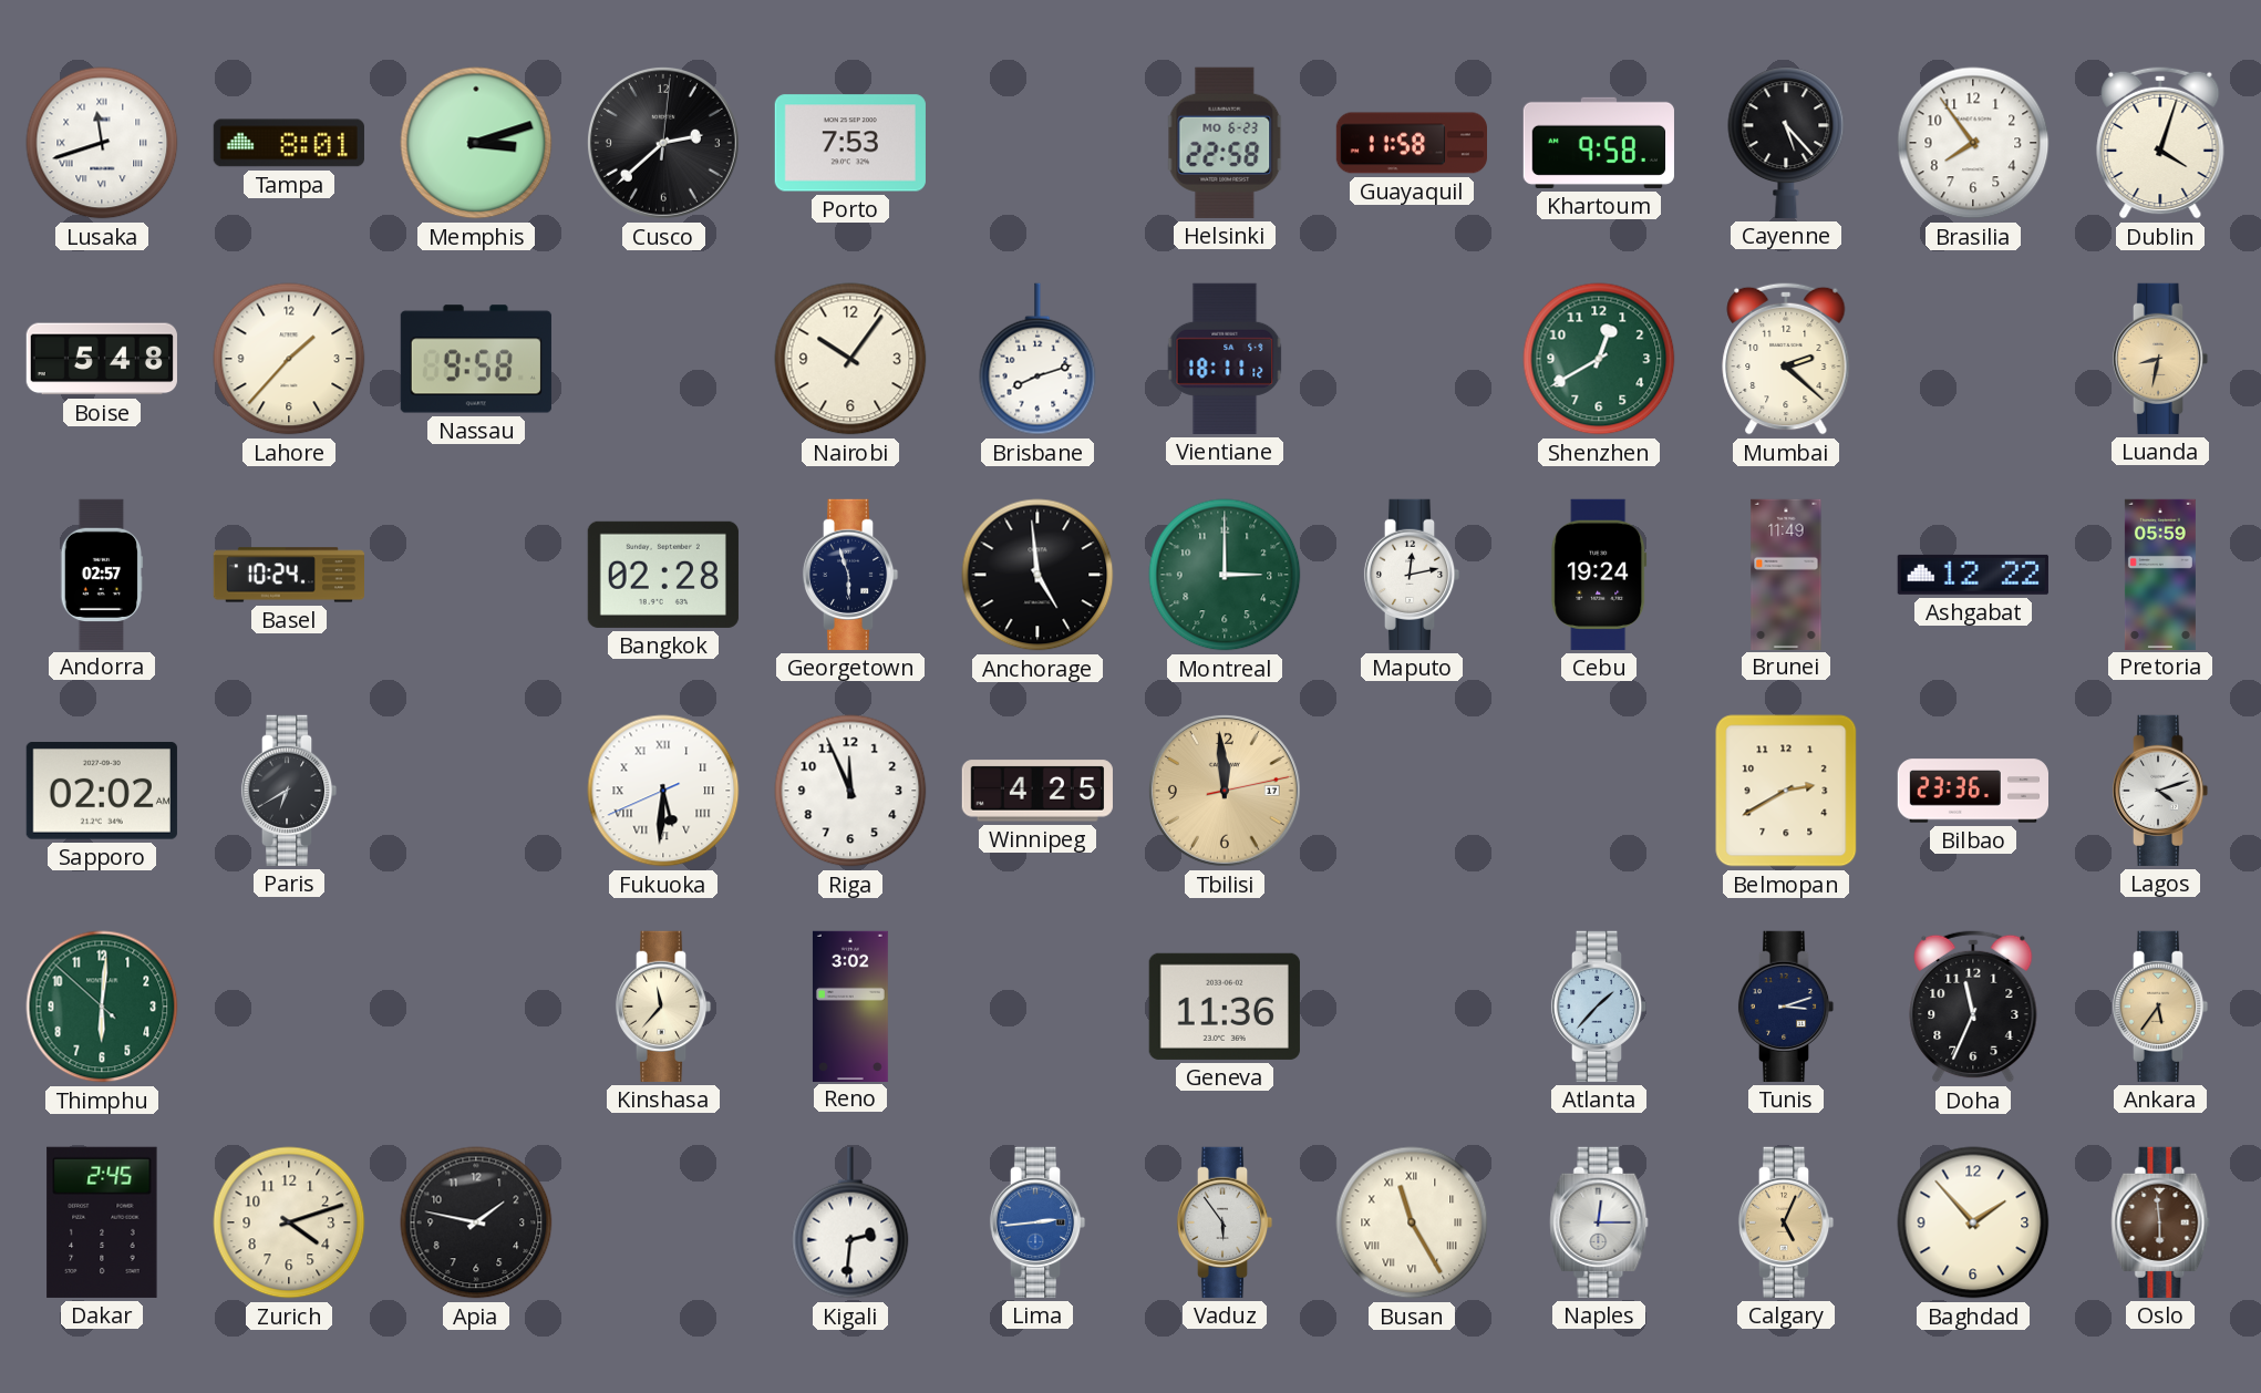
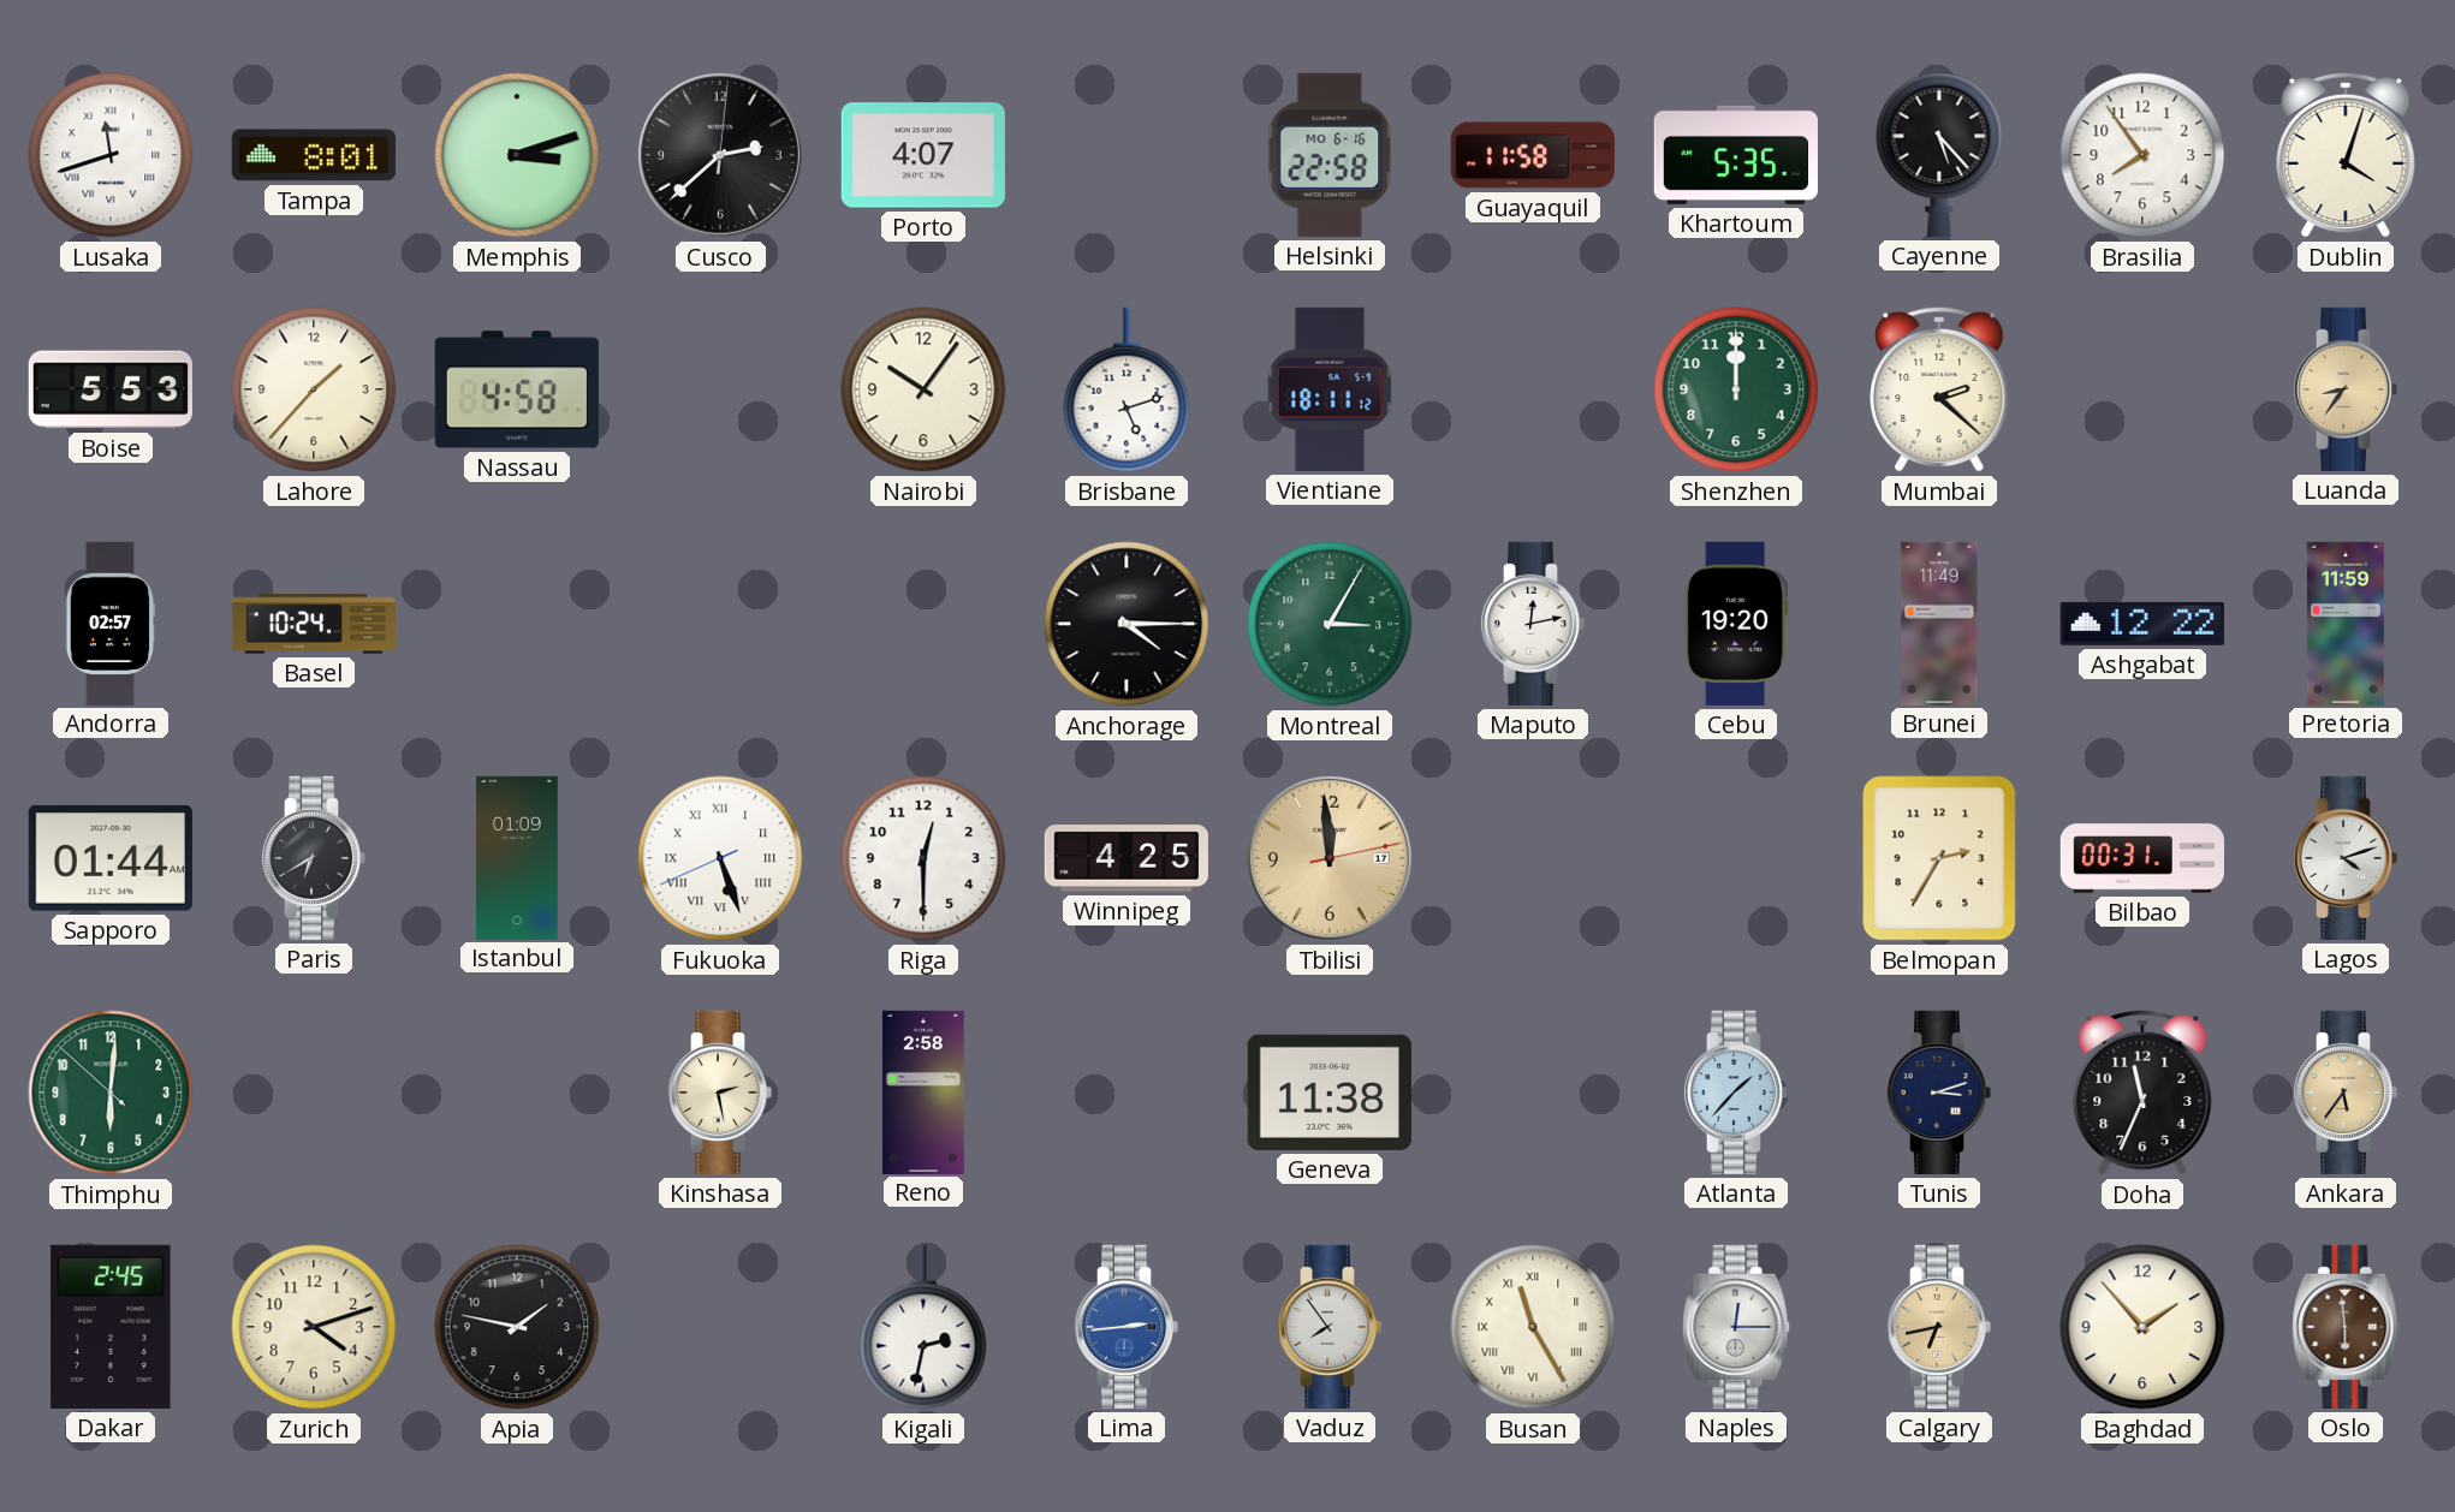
Porto: 7:53 -> 4:07 (923, 155)
Helsinki date: MO 6-23 -> MO 6-16 (1330, 155)
Khartoum: 9:58 -> 5:35 (1736, 155)
Boise: 5:48 -> 5:53 (111, 389)
Nassau: 9:58 -> 4:58 (517, 389)
Brisbane: 8:12 -> 5:12 (1127, 389)
Shenzhen: 12:40 -> 12:00 (1736, 389)
Luanda: 8:32 -> 8:36 (2346, 389)
Bangkok: 02:28 -> none (663, 575)
Georgetown: 5:57 -> none (850, 575)
Anchorage: 4:59 -> 4:15 (1127, 624)
Montreal: 3:00 -> 3:05 (1330, 624)
Cebu: 19:24 -> 19:20 (1736, 624)
Pretoria: 05:59 -> 11:59 (2346, 623)
Sapporo: 02:02 -> 01:44 (111, 859)
Istanbul: none -> 01:09 (518, 857)
Fukuoka: 5:30 -> 5:26 (720, 858)
Riga: 11:56 -> 12:30 (923, 858)
Belmopan: 2:40 -> 2:35 (1939, 858)
Bilbao: 23:36 -> 00:31 (2141, 858)
Kinshasa: 11:37 -> 2:28 (720, 1093)
Reno: 3:02 -> 2:58 (923, 1091)
Geneva: 11:36 -> 11:38 (1330, 1093)
Kigali: 2:31 -> 2:32 (923, 1327)
Vaduz: 5:54 -> 7:54 (1330, 1327)
Calgary: 5:04 -> 6:43 (1939, 1327)
